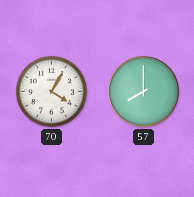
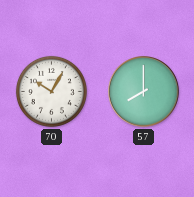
70: 4:05 -> 10:05 (51, 91)
